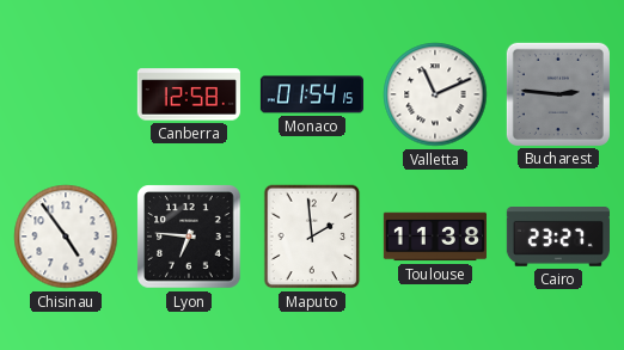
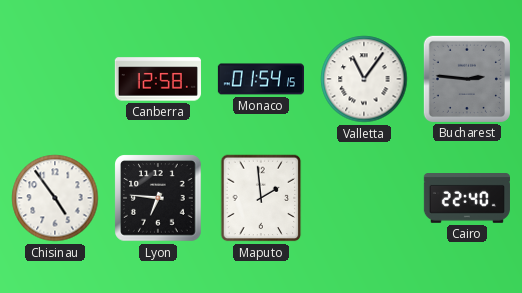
Valletta: 11:11 -> 11:06 (364, 79)
Toulouse: 11:38 -> none (435, 237)
Cairo: 23:27 -> 22:40 (467, 199)
